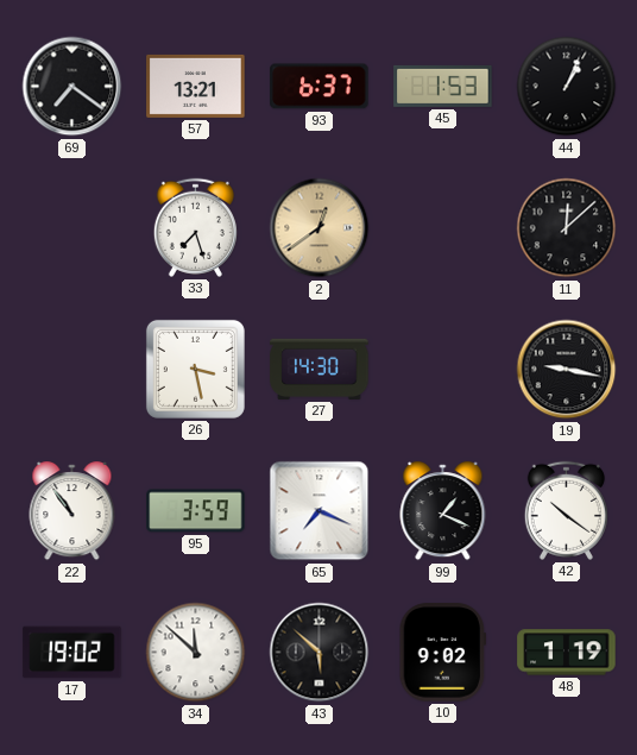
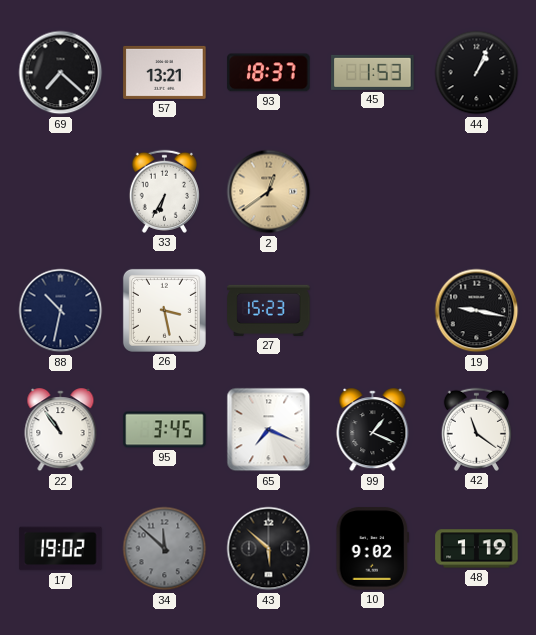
69: 7:21 -> 7:22 (61, 73)
93: 6:37 -> 18:37 (269, 73)
33: 7:27 -> 6:35 (164, 191)
11: 12:08 -> none (567, 228)
88: none -> 10:32 (61, 311)
27: 14:30 -> 15:23 (269, 310)
95: 3:59 -> 3:45 (165, 430)
42: 10:21 -> 11:21 (476, 429)
34 dial: white -> grey (165, 549)
